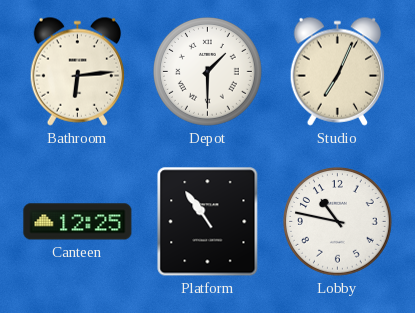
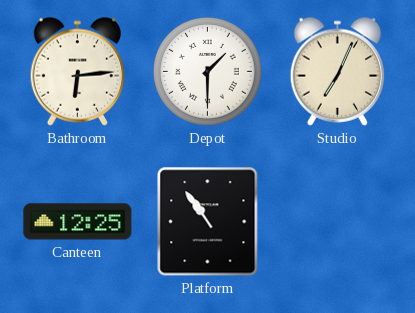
Lobby: 10:47 -> none (338, 222)
